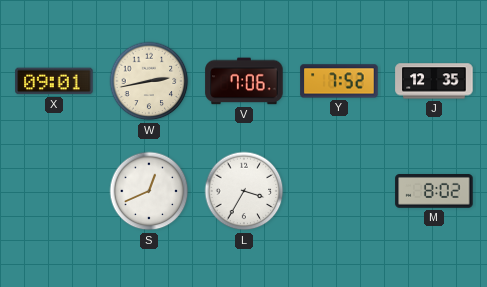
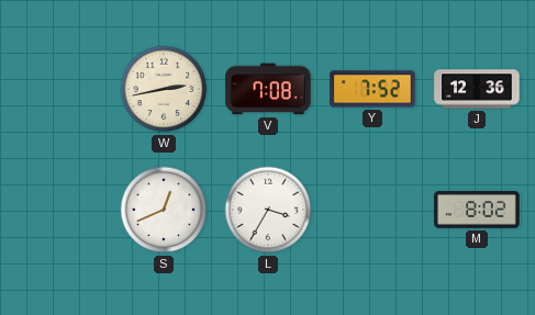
X: 09:01 -> none (54, 81)
V: 7:06 -> 7:08 (268, 89)
J: 12:35 -> 12:36 (477, 89)
